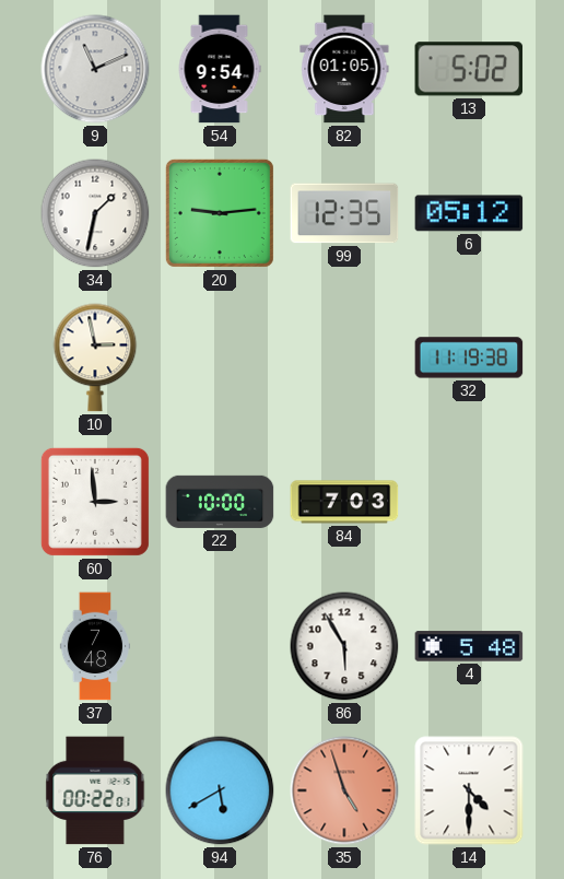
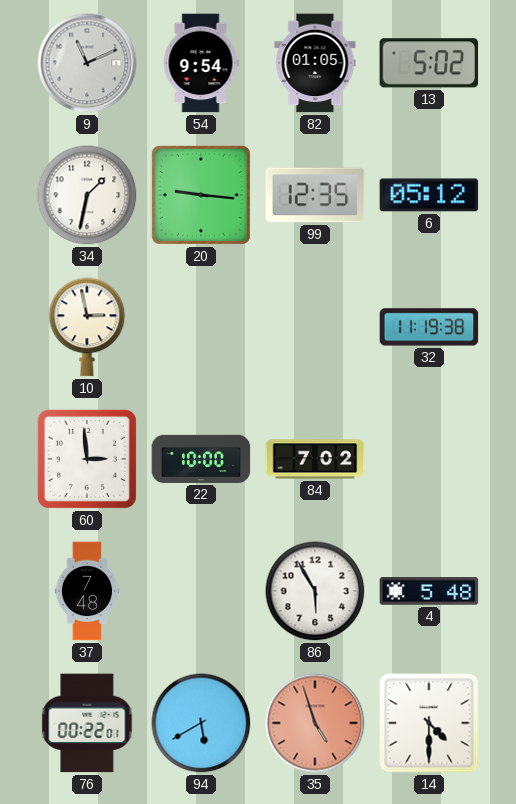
20: 9:14 -> 9:16 (201, 195)
84: 7:03 -> 7:02 (315, 459)
